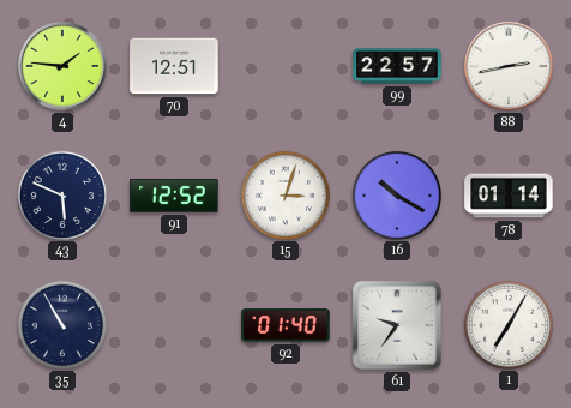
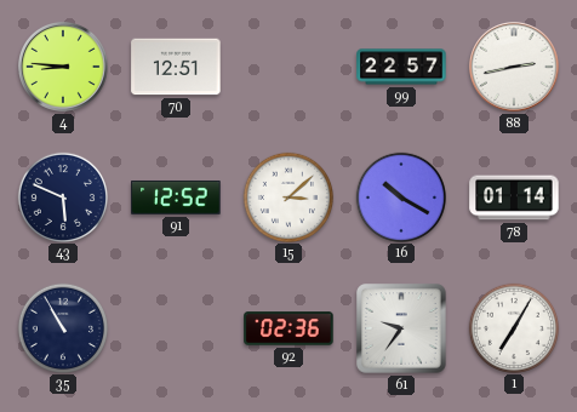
4: 1:46 -> 8:46 (64, 68)
15: 3:03 -> 3:08 (287, 196)
92: 01:40 -> 02:36 (288, 328)
